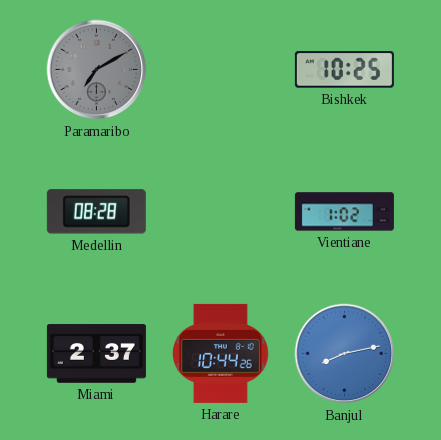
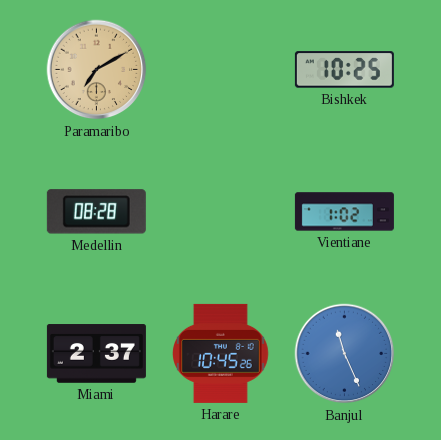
Paramaribo dial: grey -> champagne (97, 70)
Harare: 10:44 -> 10:45 (221, 353)
Banjul: 8:13 -> 11:26 (345, 354)
